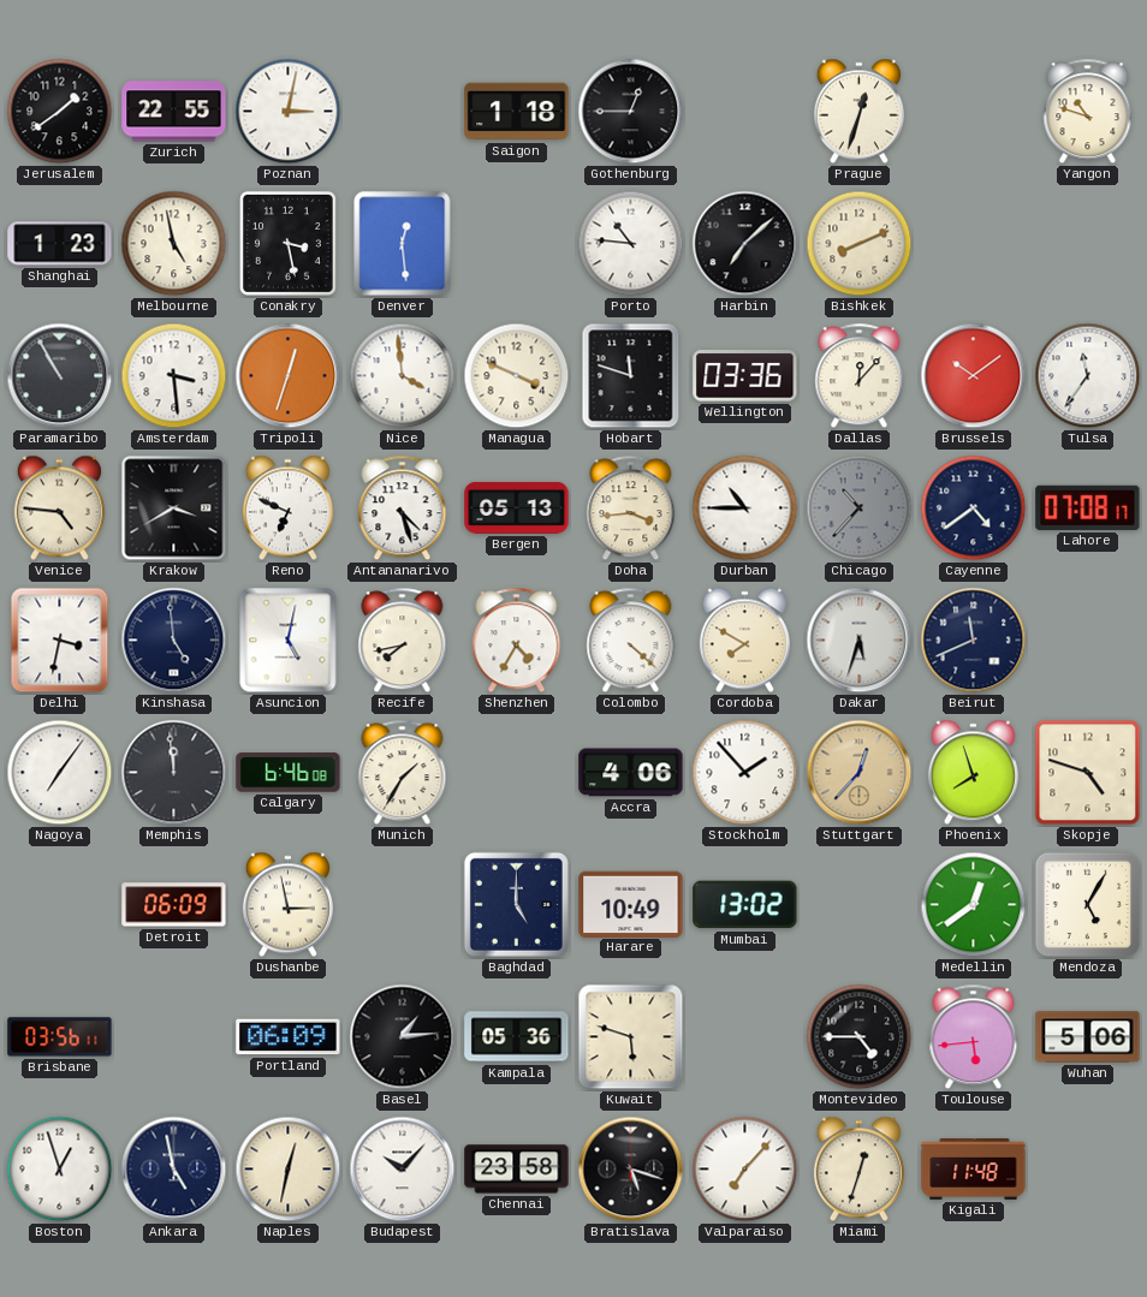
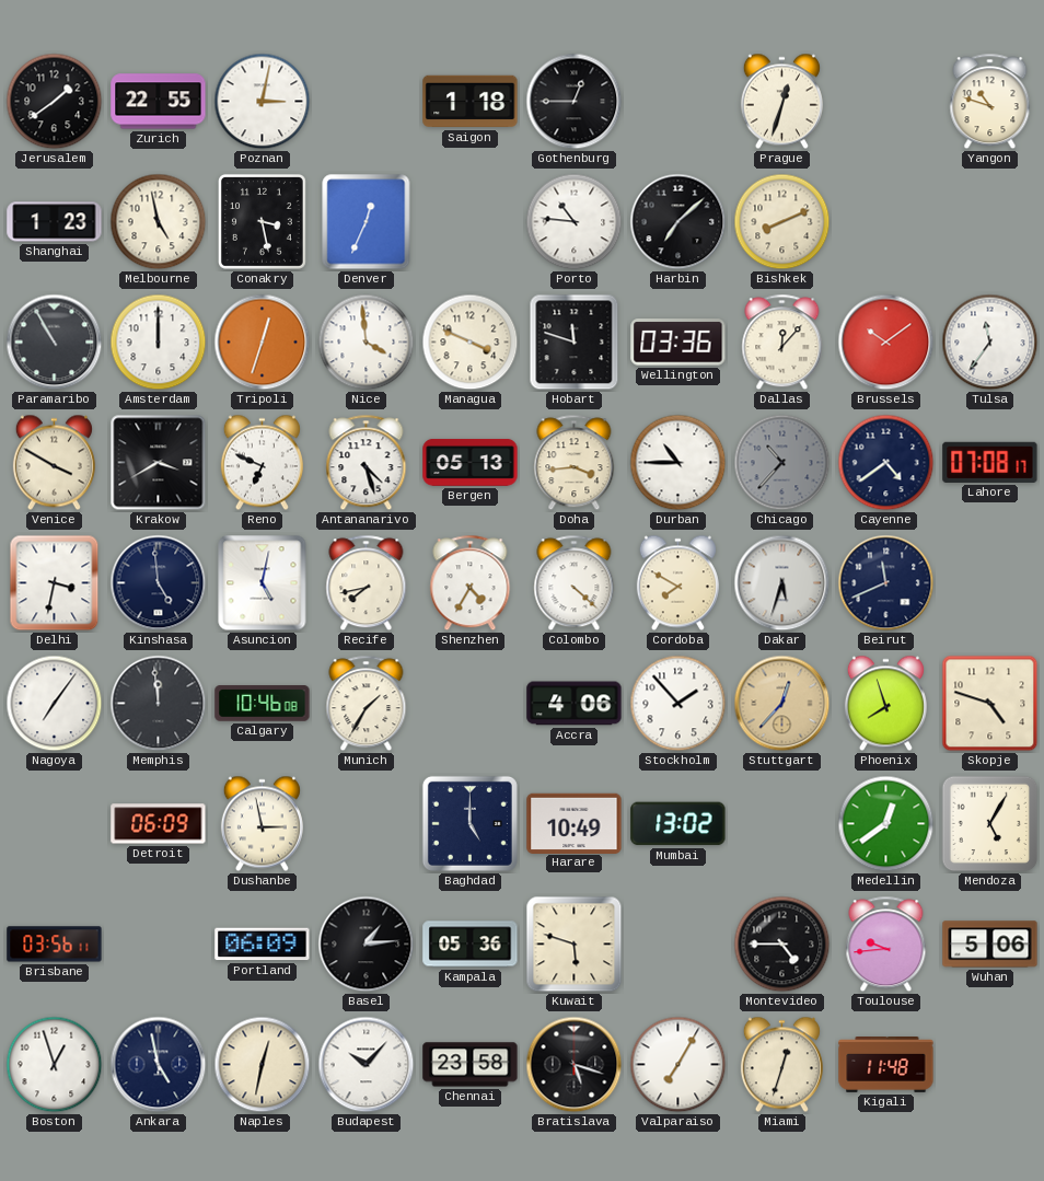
Denver: 12:29 -> 12:34 (367, 222)
Amsterdam: 3:29 -> 12:00 (159, 343)
Venice: 4:46 -> 3:50 (54, 463)
Calgary: 6:46 -> 10:46 (263, 704)
Toulouse: 5:44 -> 9:44 (886, 945)
Valparaiso: 7:07 -> 7:05 (678, 1065)
